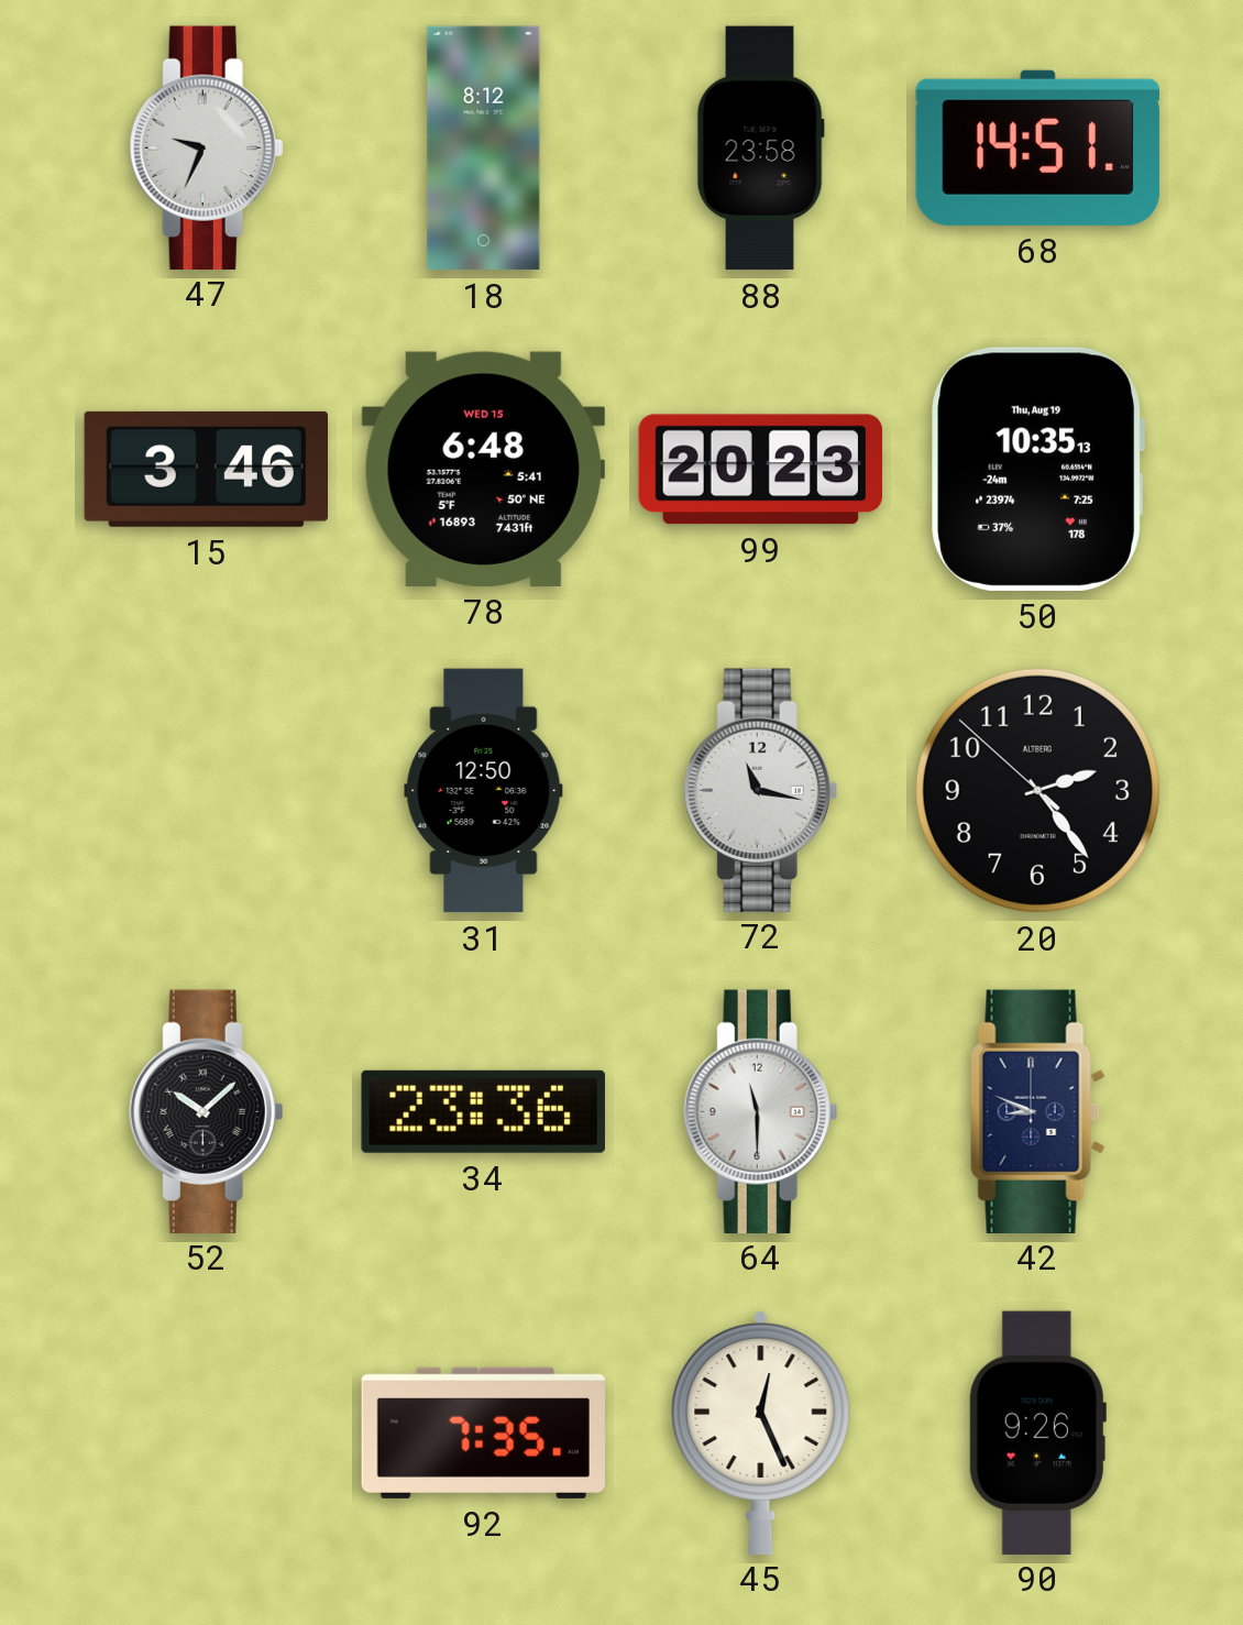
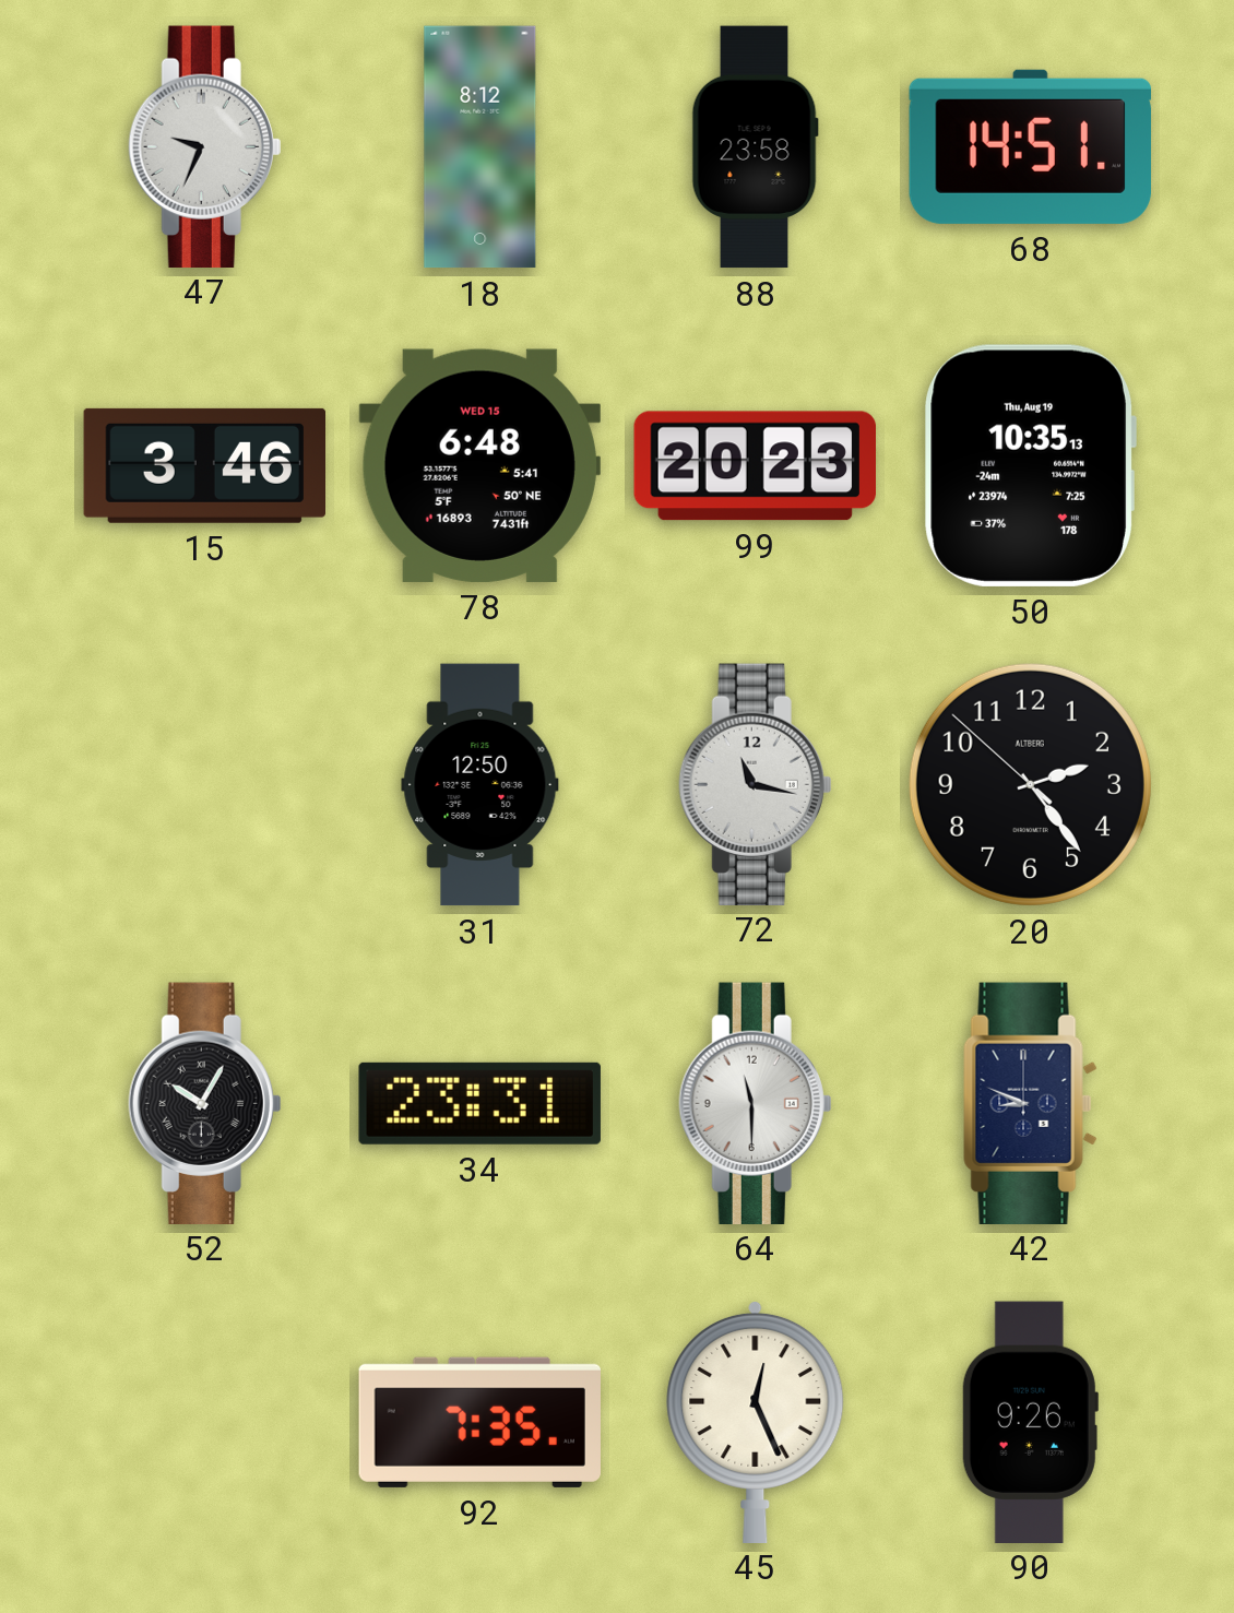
52: 10:08 -> 10:05 (205, 1103)
34: 23:36 -> 23:31 (479, 1103)
